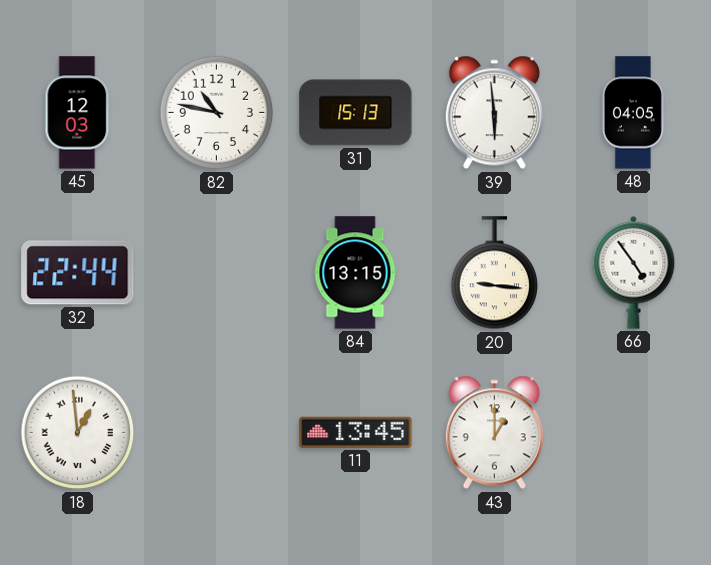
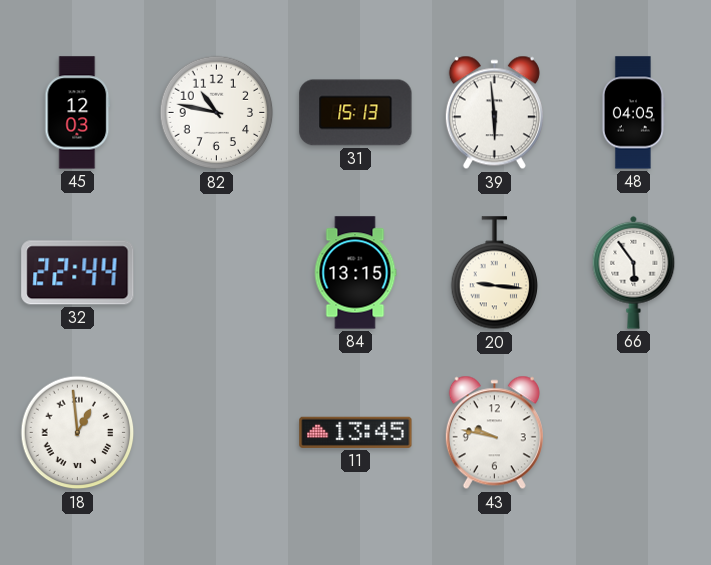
66: 4:54 -> 5:54 (634, 272)
43: 1:00 -> 9:47 (494, 433)
